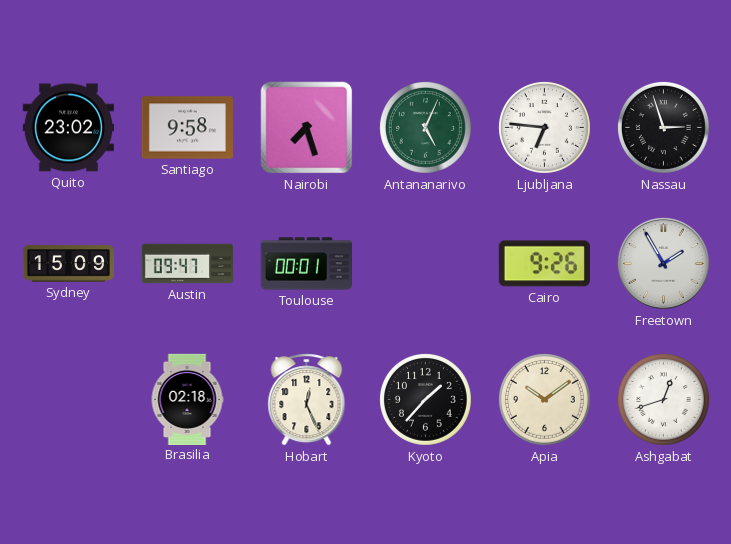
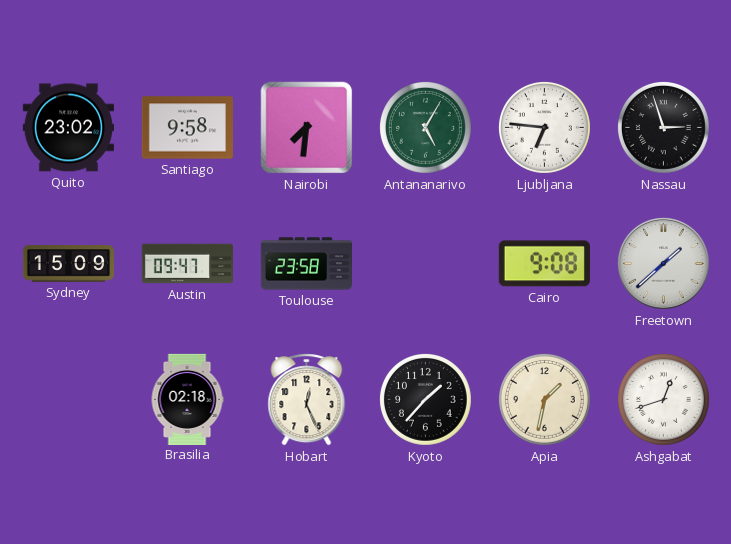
Nairobi: 7:27 -> 7:31 (307, 128)
Antananarivo: 5:04 -> 5:05 (425, 127)
Toulouse: 00:01 -> 23:58 (306, 264)
Cairo: 9:26 -> 9:08 (544, 264)
Freetown: 1:55 -> 1:38 (663, 263)
Apia: 10:09 -> 1:32 (544, 399)
